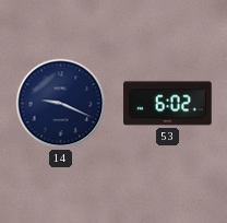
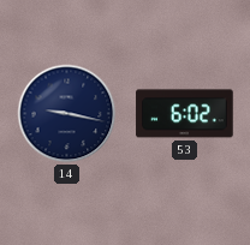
14: 9:19 -> 9:17 (67, 114)
